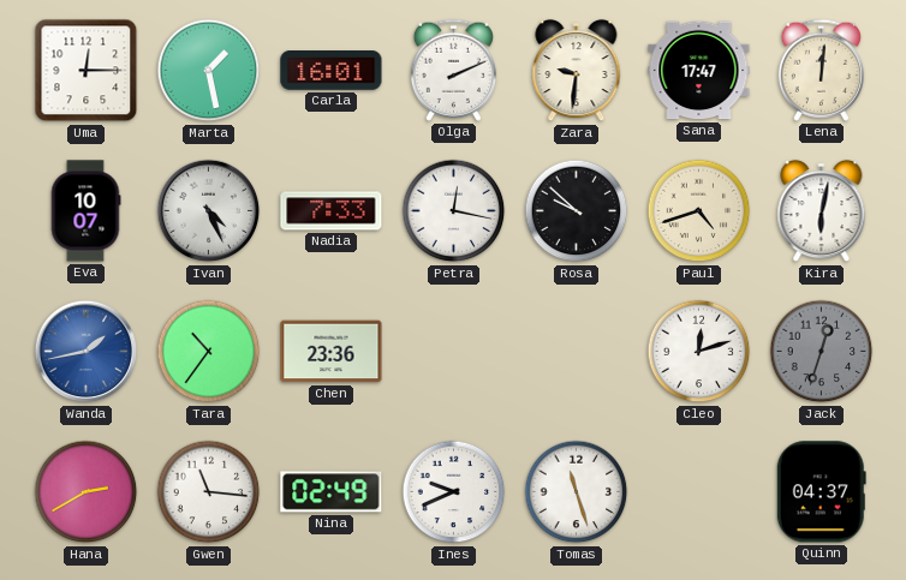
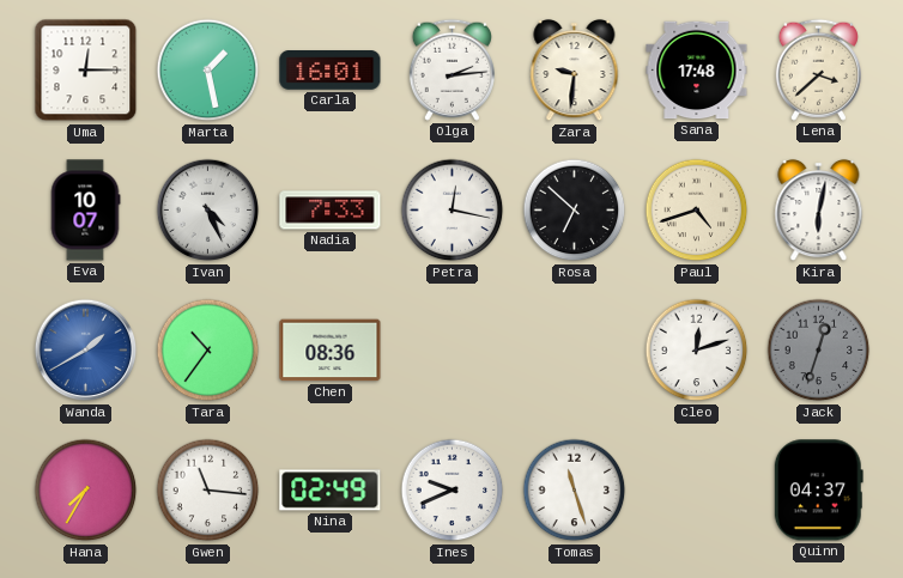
Olga: 2:11 -> 2:14 (452, 69)
Sana: 17:47 -> 17:48 (697, 71)
Lena: 12:01 -> 3:38 (818, 69)
Rosa: 9:52 -> 6:52 (575, 211)
Wanda: 1:43 -> 1:40 (86, 351)
Chen: 23:36 -> 08:36 (331, 351)
Hana: 2:40 -> 7:35 (86, 491)
